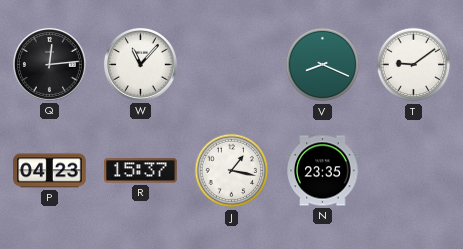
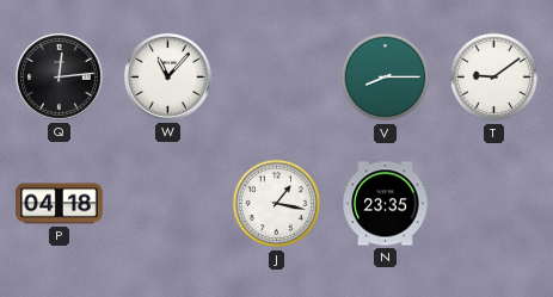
V: 8:19 -> 8:15 (386, 78)
P: 04:23 -> 04:18 (60, 204)
R: 15:37 -> none (141, 171)
